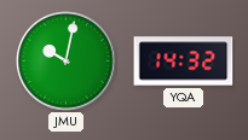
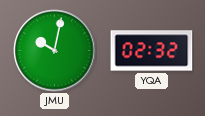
YQA: 14:32 -> 02:32 (152, 51)
